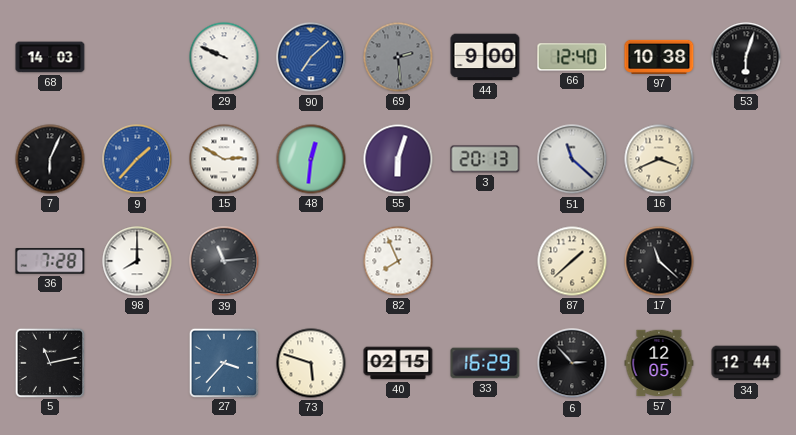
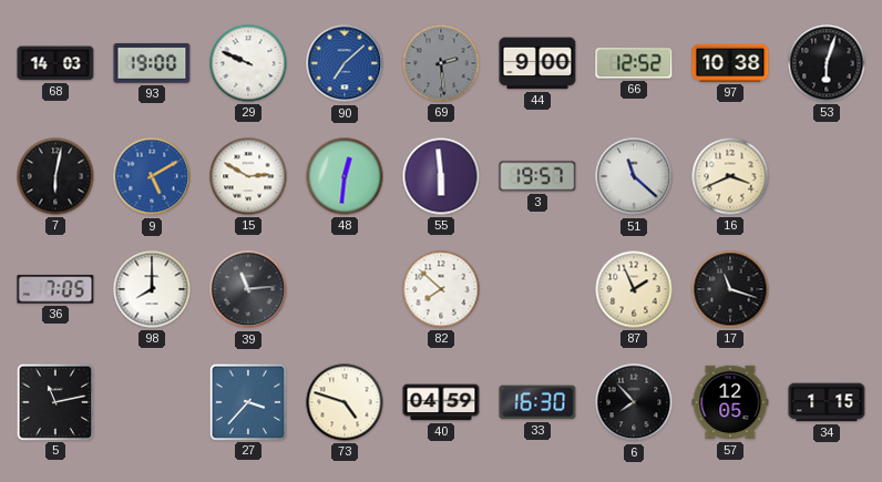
93: none -> 19:00 (152, 63)
66: 12:40 -> 12:52 (634, 63)
7: 6:04 -> 6:02 (55, 176)
9: 1:37 -> 5:10 (152, 176)
55: 6:03 -> 5:59 (441, 176)
3: 20:13 -> 19:57 (537, 176)
36: 7:28 -> 7:05 (55, 289)
82: 7:56 -> 7:52 (441, 289)
87: 1:38 -> 1:56 (634, 289)
17: 11:22 -> 11:18 (730, 289)
73: 5:48 -> 4:48 (345, 402)
40: 02:15 -> 04:59 (441, 402)
33: 16:29 -> 16:30 (537, 402)
6: 2:53 -> 7:53 (634, 402)
34: 12:44 -> 1:15 (827, 402)
